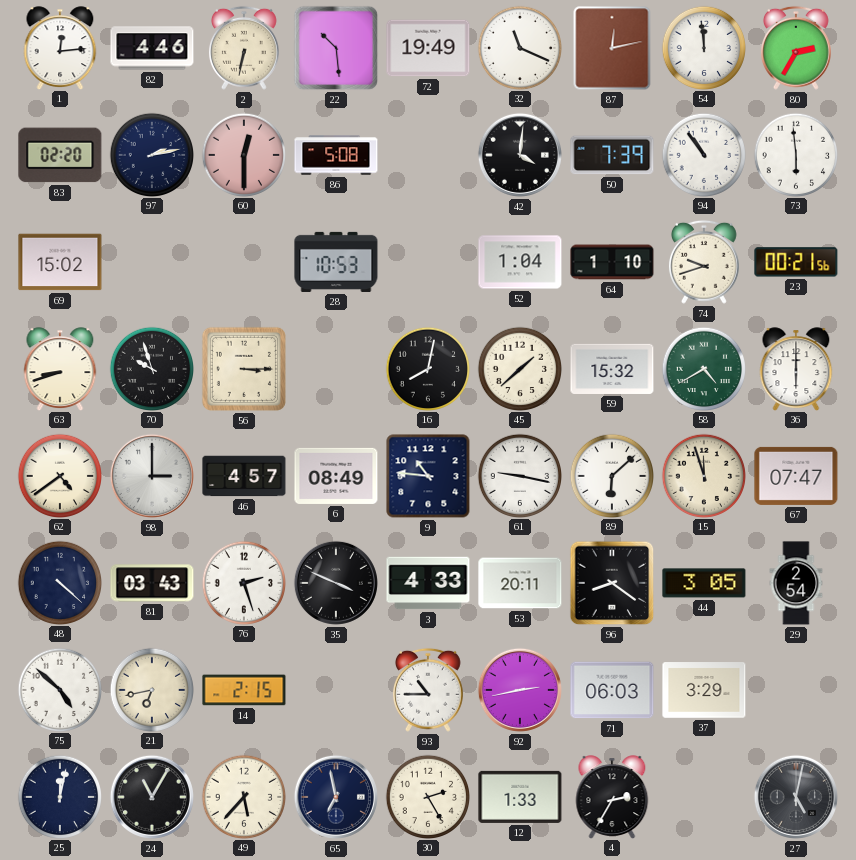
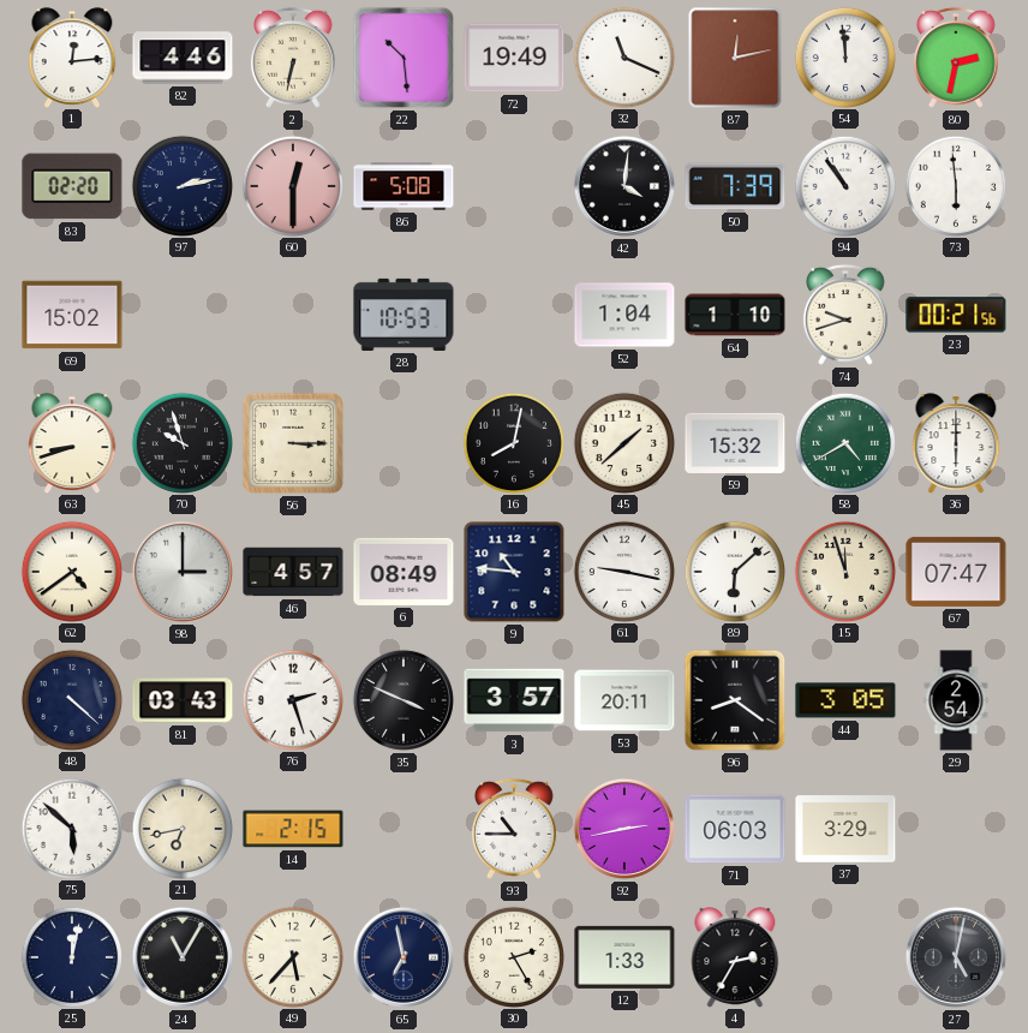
80: 2:35 -> 2:32 (956, 58)
3: 4:33 -> 3:57 (514, 700)
75: 4:52 -> 5:52 (72, 828)
